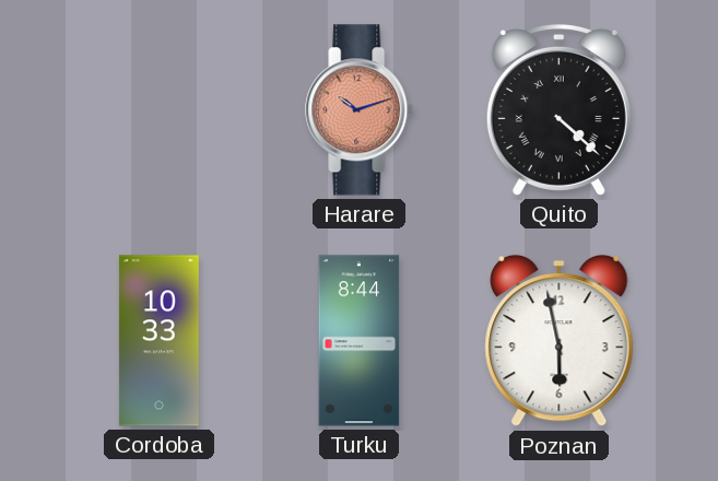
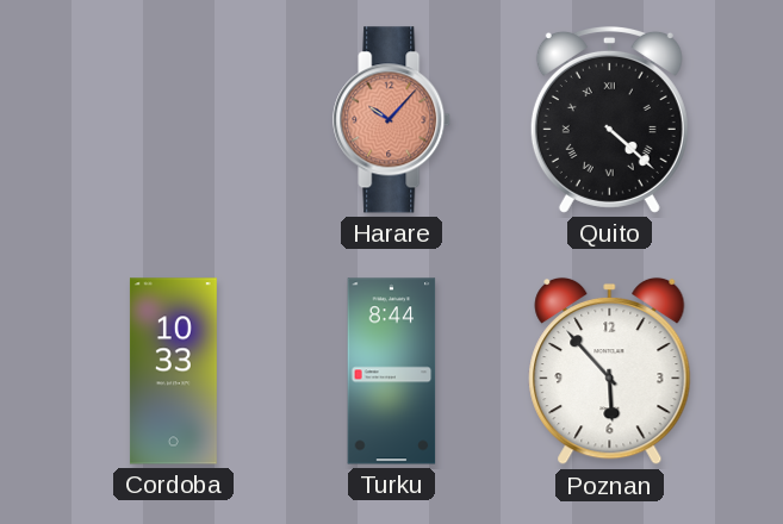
Harare: 10:12 -> 10:07 (392, 120)
Poznan: 5:58 -> 5:53 (610, 372)
